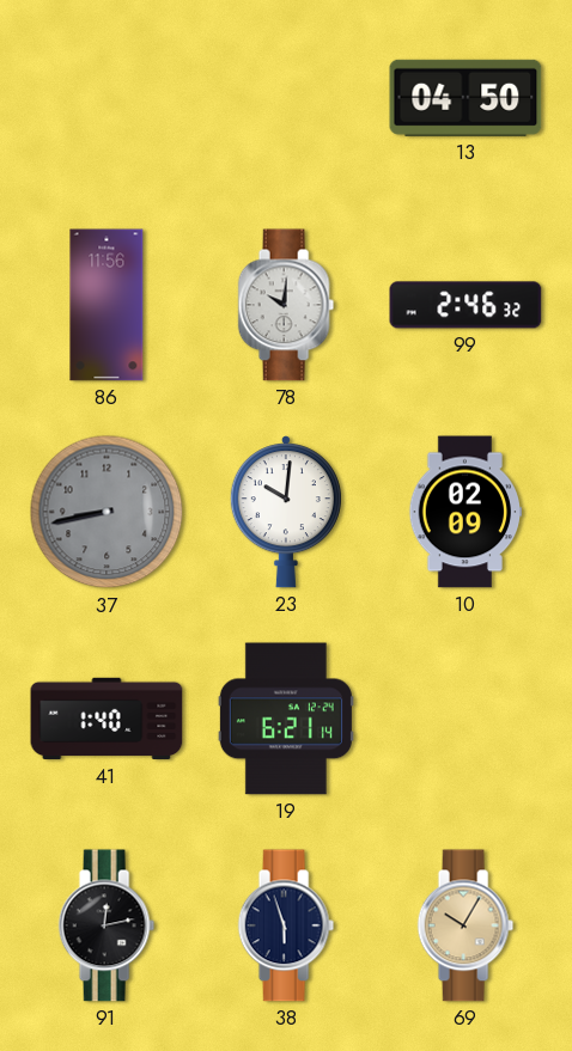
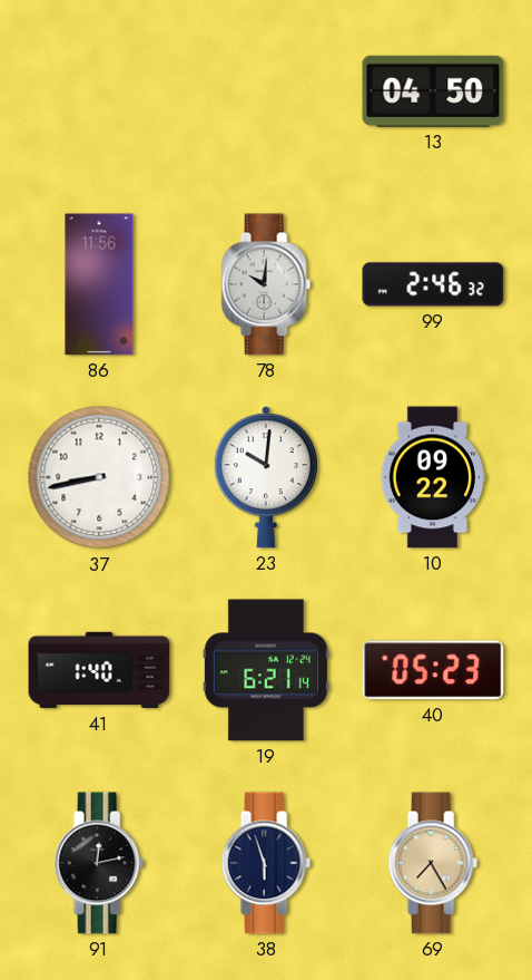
37 dial: grey -> white (99, 477)
10: 02:09 -> 09:22 (433, 477)
40: none -> 05:23 (433, 670)
69: 10:05 -> 7:25 (433, 863)
